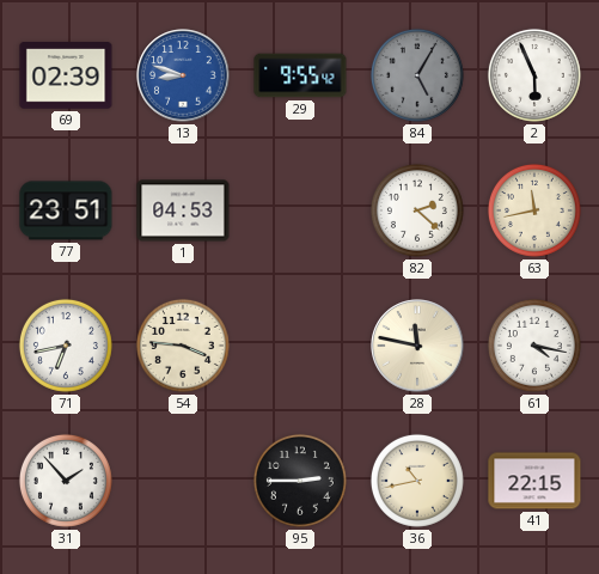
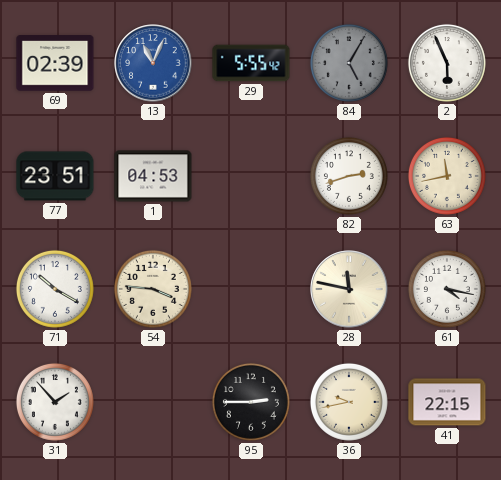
13: 8:48 -> 11:04 (153, 63)
29: 9:55 -> 5:55 (251, 63)
82: 2:22 -> 2:42 (349, 176)
71: 6:43 -> 10:20 (55, 289)
36: 10:43 -> 9:43 (349, 402)
